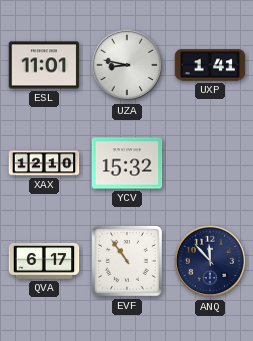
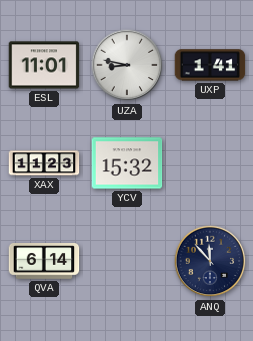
XAX: 12:10 -> 11:23 (44, 163)
QVA: 6:17 -> 6:14 (44, 261)
EVF: 10:54 -> none (128, 262)
